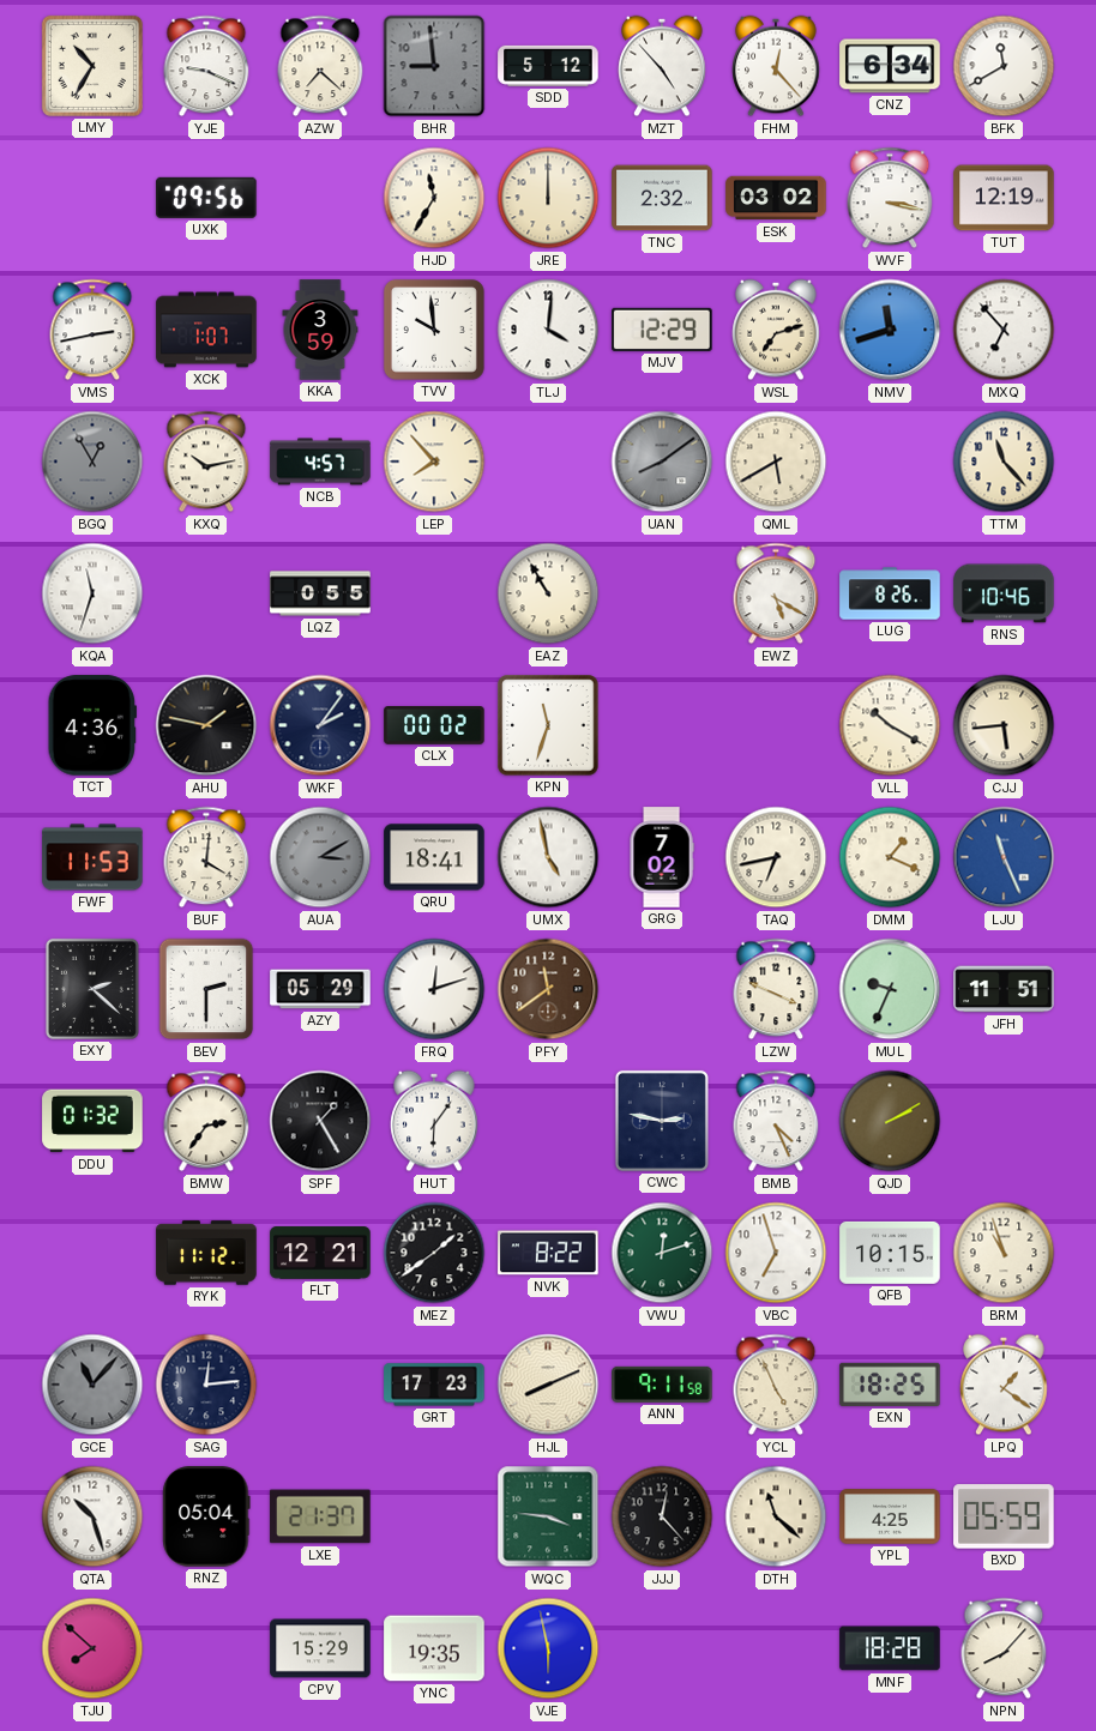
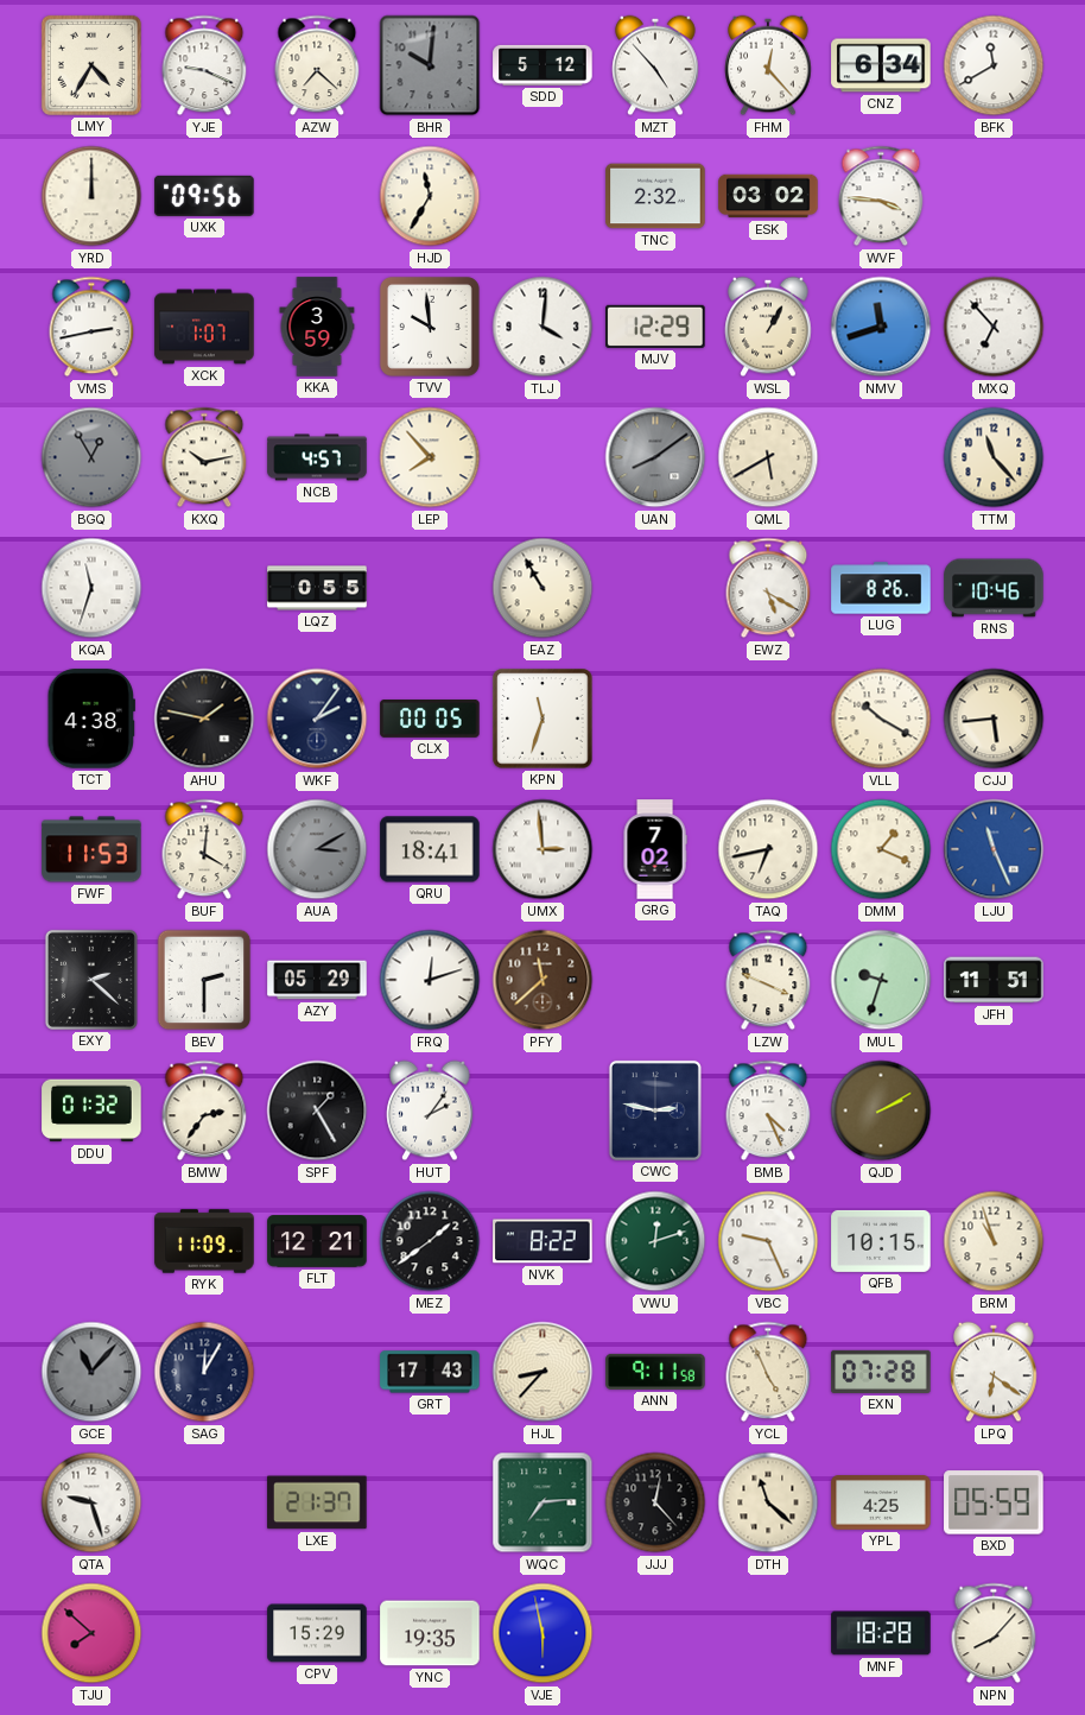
LMY: 10:35 -> 4:35 (91, 65)
BHR: 8:59 -> 10:01 (430, 65)
YRD: none -> 12:00 (91, 196)
JRE: 12:00 -> none (548, 198)
WVF: 3:17 -> 3:46 (881, 196)
TUT: 12:19 -> none (1004, 198)
WSL: 7:12 -> 1:05 (768, 327)
TCT: 4:36 -> 4:38 (91, 719)
CLX: 00:02 -> 00:05 (430, 720)
UMX: 4:58 -> 2:59 (542, 849)
PFY: 11:39 -> 11:38 (542, 980)
MUL: 9:34 -> 9:33 (881, 980)
HUT: 6:06 -> 2:06 (430, 1110)
RYK: 11:12 -> 11:09 (204, 1241)
VBC: 6:57 -> 9:26 (768, 1241)
SAG: 12:14 -> 12:05 (204, 1372)
GRT: 17:23 -> 17:43 (430, 1372)
HJL: 8:11 -> 8:37 (542, 1372)
EXN: 18:25 -> 07:28 (881, 1372)
LPQ: 1:21 -> 6:21 (994, 1372)
QTA: 10:27 -> 9:27 (91, 1502)
RNZ: 05:04 -> none (206, 1516)
WQC: 3:46 -> 7:14 (542, 1502)
